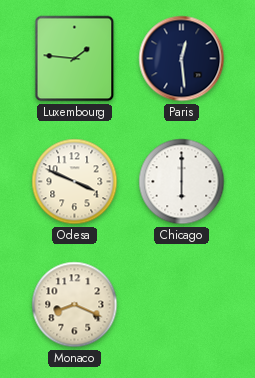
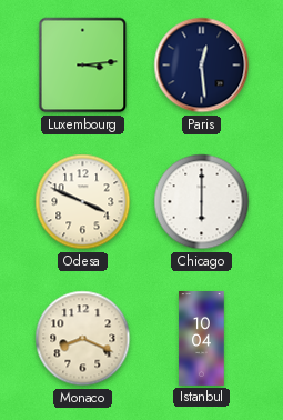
Luxembourg: 1:46 -> 3:14 (83, 66)
Istanbul: none -> 10:04 (202, 339)
